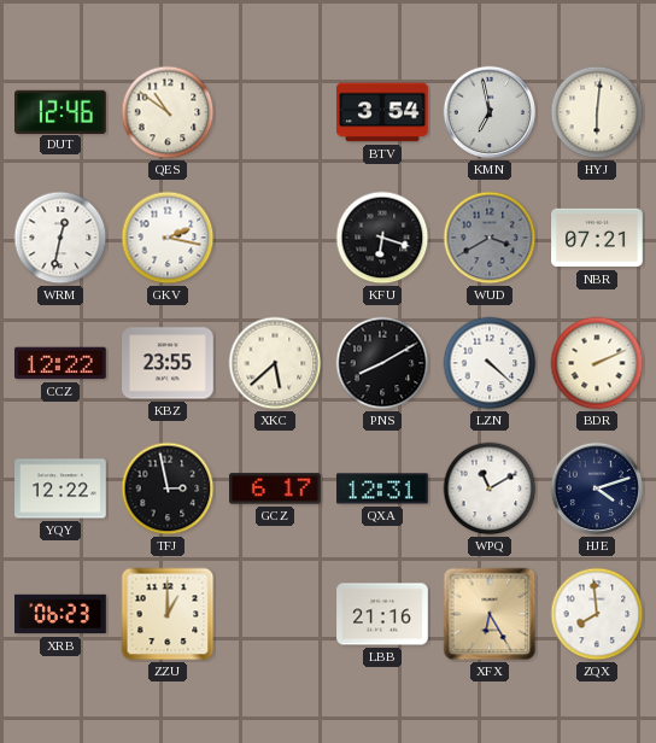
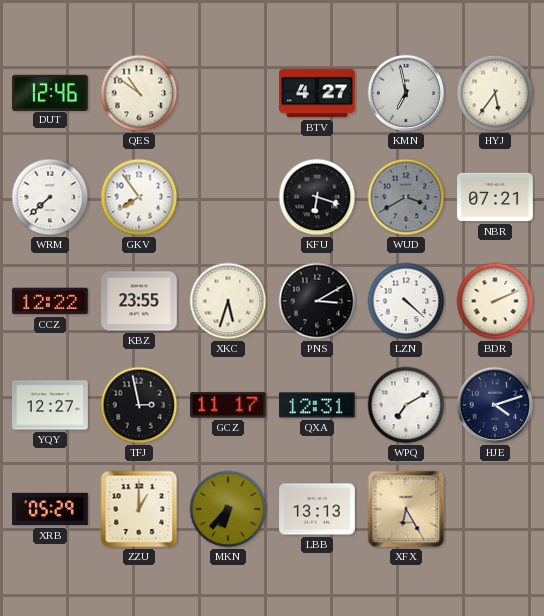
BTV: 3:54 -> 4:27 (318, 93)
HYJ: 6:01 -> 5:36 (495, 93)
WRM: 12:32 -> 7:38 (50, 197)
GKV: 2:17 -> 7:54 (139, 197)
XKC: 5:38 -> 5:33 (228, 301)
PNS: 8:10 -> 3:10 (317, 301)
YQY: 12:22 -> 12:27 (50, 405)
GCZ: 6:17 -> 11:17 (229, 405)
WPQ: 11:10 -> 7:10 (406, 405)
XRB: 06:23 -> 05:29 (50, 509)
MKN: none -> 6:37 (228, 509)
LBB: 21:16 -> 13:13 (317, 509)
ZQX: 7:59 -> none (597, 614)
